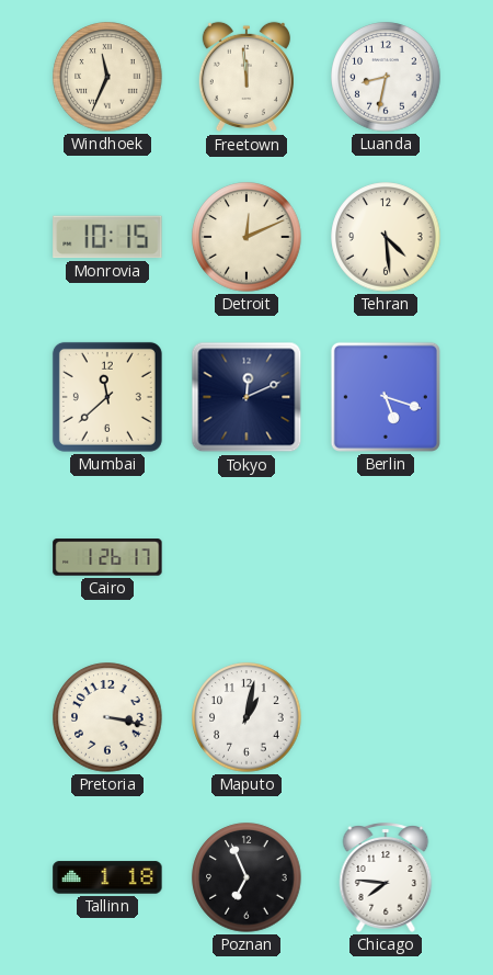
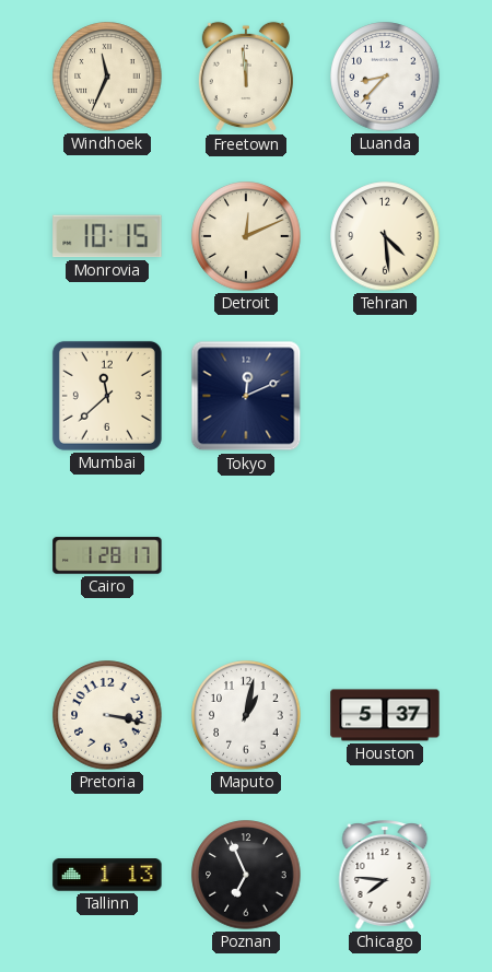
Luanda: 8:32 -> 8:37 (385, 77)
Berlin: 5:18 -> none (386, 397)
Cairo: 1:26 -> 1:28 (107, 555)
Houston: none -> 5:37 (385, 715)
Tallinn: 1:18 -> 1:13 (107, 875)
